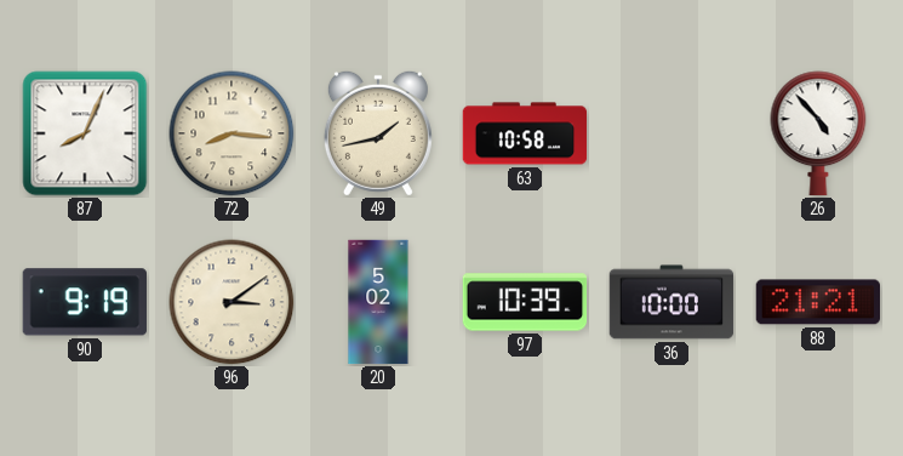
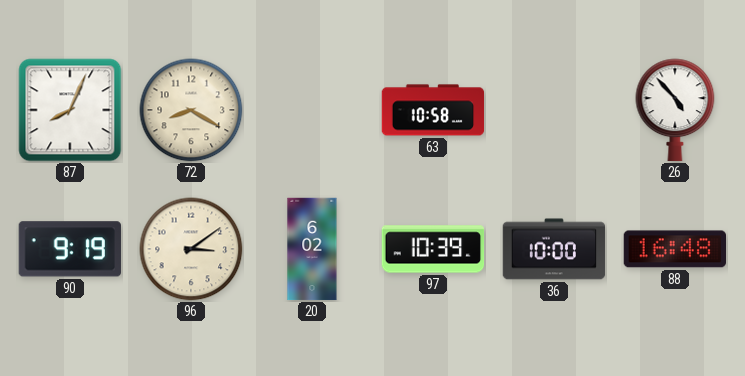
72: 8:16 -> 8:20 (191, 110)
49: 1:43 -> none (378, 133)
20: 5:02 -> 6:02 (312, 249)
88: 21:21 -> 16:48 (674, 249)
